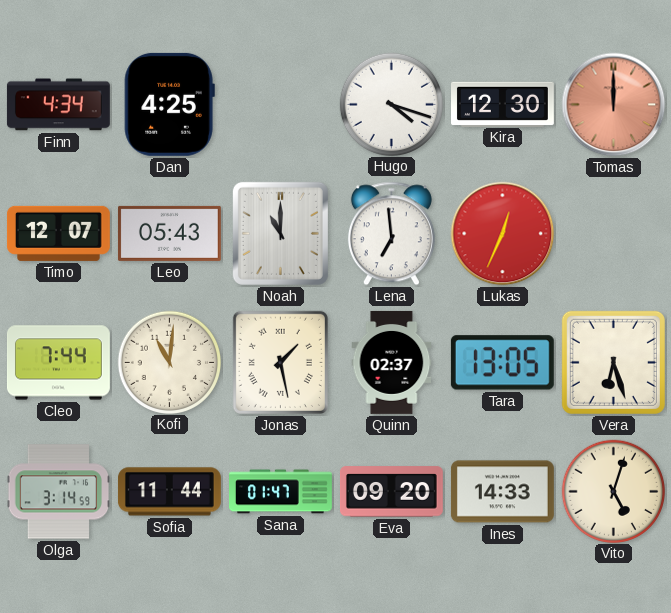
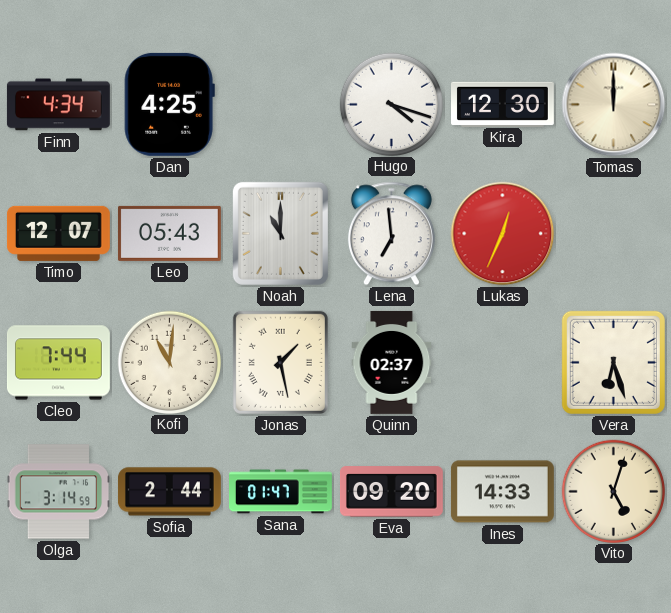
Tomas dial: salmon -> cream (614, 105)
Tara: 13:05 -> none (502, 363)
Sofia: 11:44 -> 2:44 (170, 492)
